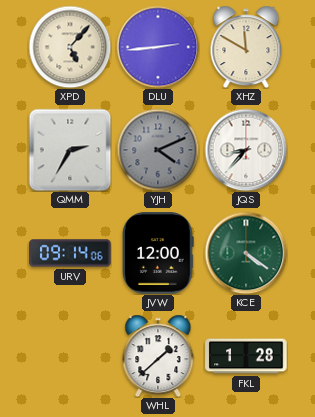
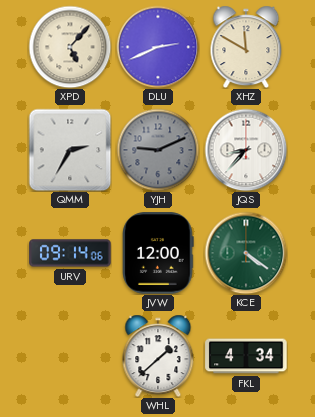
DLU: 2:44 -> 2:41 (158, 47)
YJH: 4:11 -> 9:11 (158, 150)
FKL: 1:28 -> 4:34 (246, 356)
